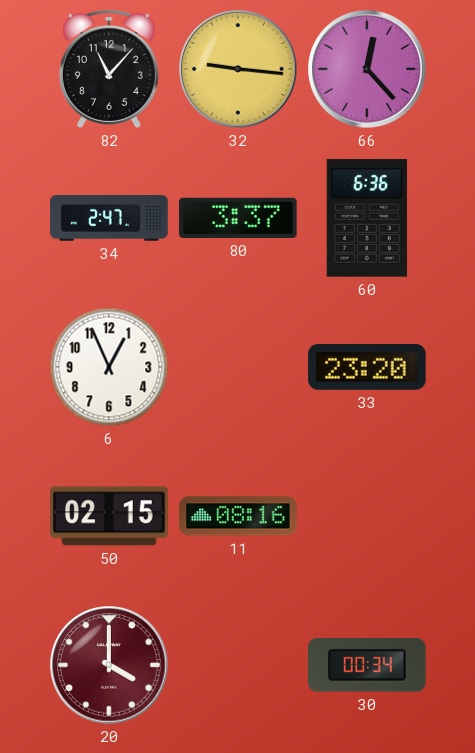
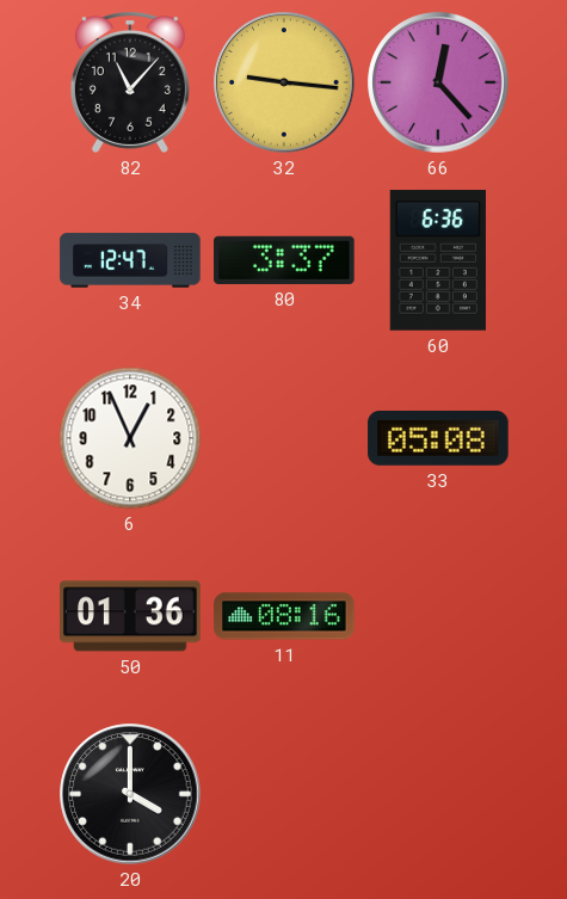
34: 2:47 -> 12:47 (130, 260)
33: 23:20 -> 05:08 (438, 439)
50: 02:15 -> 01:36 (130, 616)
20 dial: burgundy -> black (130, 794)
30: 00:34 -> none (368, 665)
